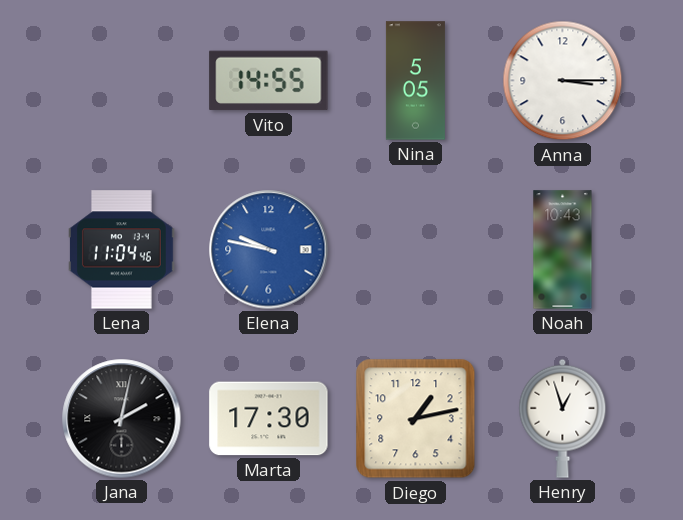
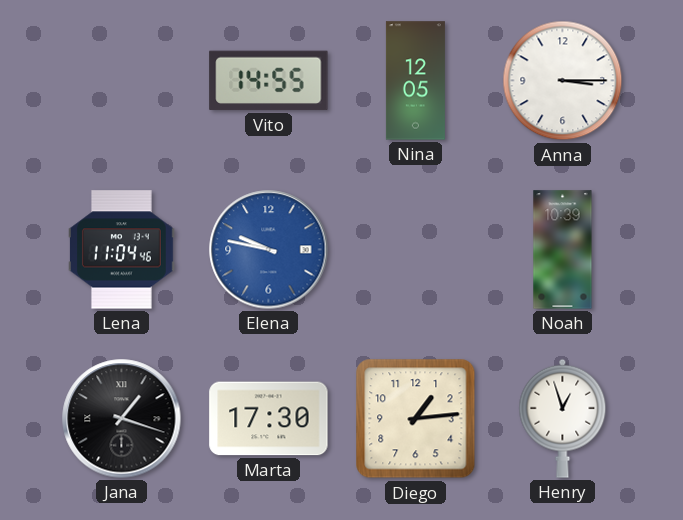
Nina: 5:05 -> 12:05 (415, 81)
Noah: 10:43 -> 10:39 (563, 250)
Jana: 2:02 -> 1:18 (122, 419)
Diego: 1:13 -> 1:14 (416, 419)
